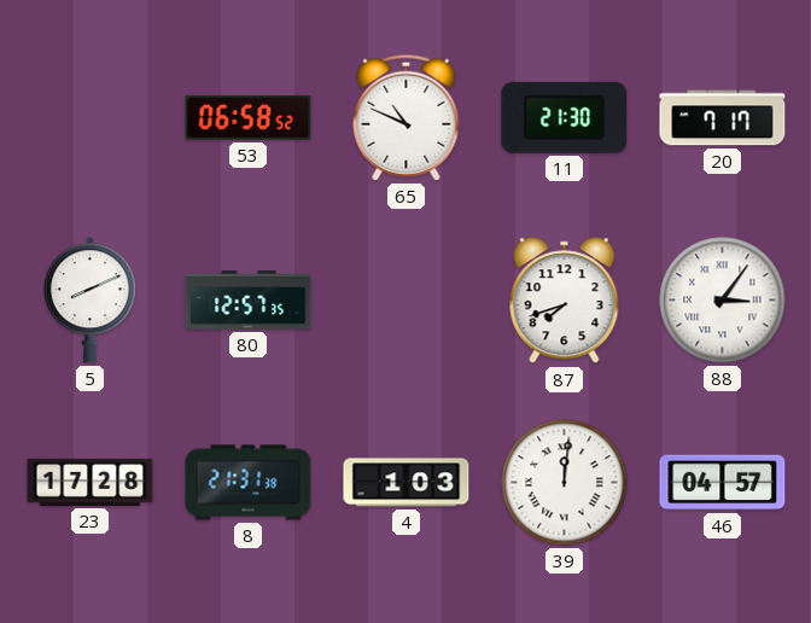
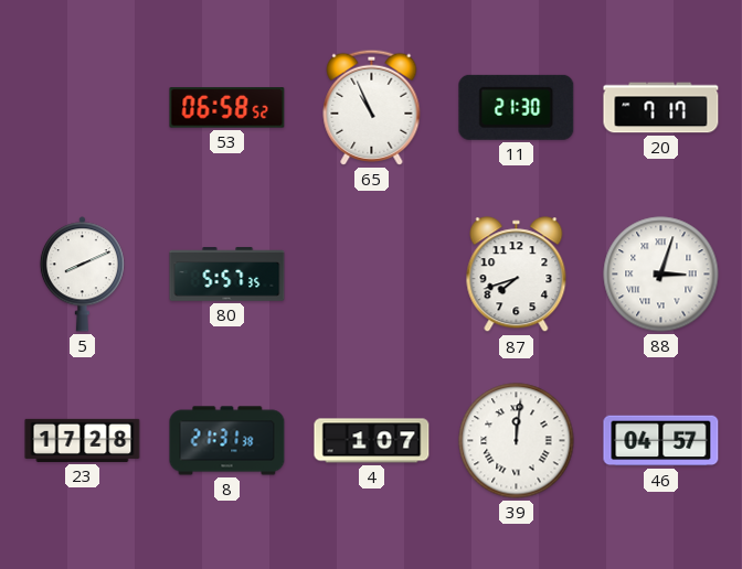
65: 10:49 -> 10:56 (372, 107)
80: 12:57 -> 5:57 (227, 275)
88: 3:06 -> 3:03 (661, 275)
4: 1:03 -> 1:07 (372, 441)
